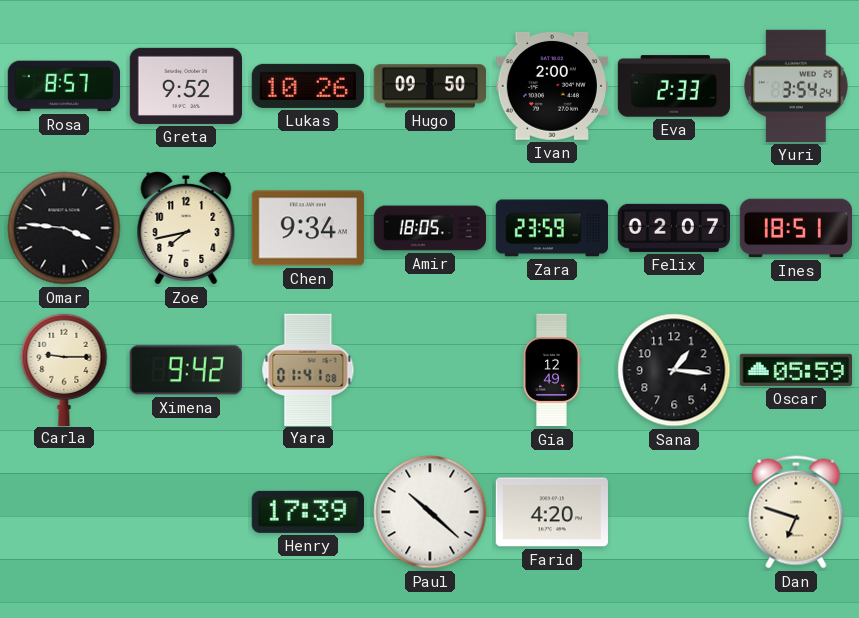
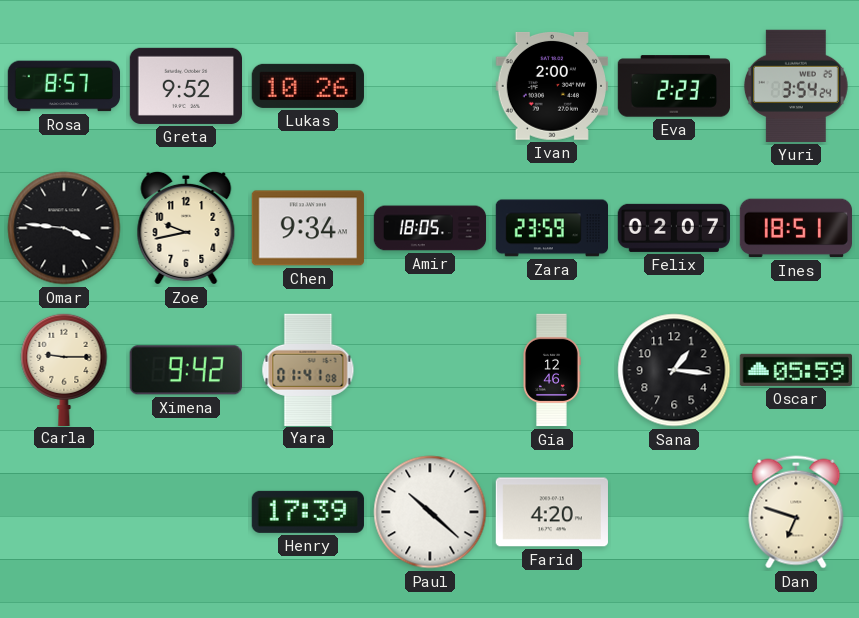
Hugo: 09:50 -> none (429, 86)
Eva: 2:33 -> 2:23 (673, 86)
Zoe: 7:43 -> 9:43 (186, 228)
Gia: 12:49 -> 12:46 (552, 370)
